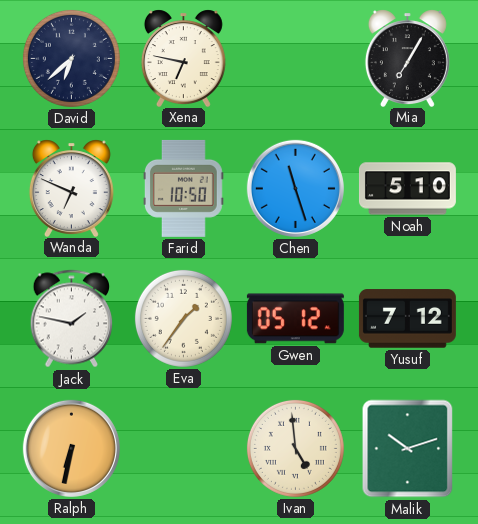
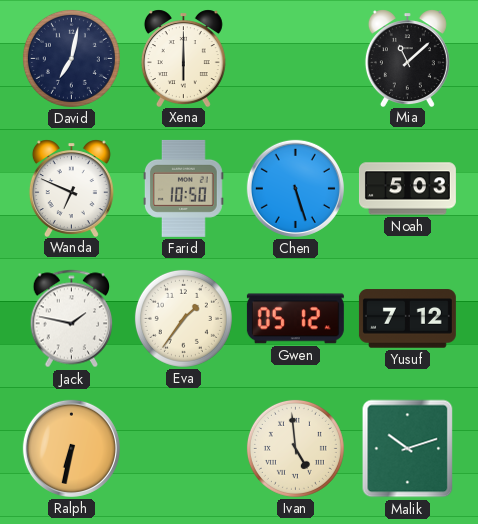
David: 6:38 -> 7:02 (71, 58)
Xena: 6:47 -> 6:00 (183, 58)
Mia: 7:05 -> 11:08 (407, 58)
Chen: 11:27 -> 5:27 (295, 188)
Noah: 5:10 -> 5:03 (407, 189)
